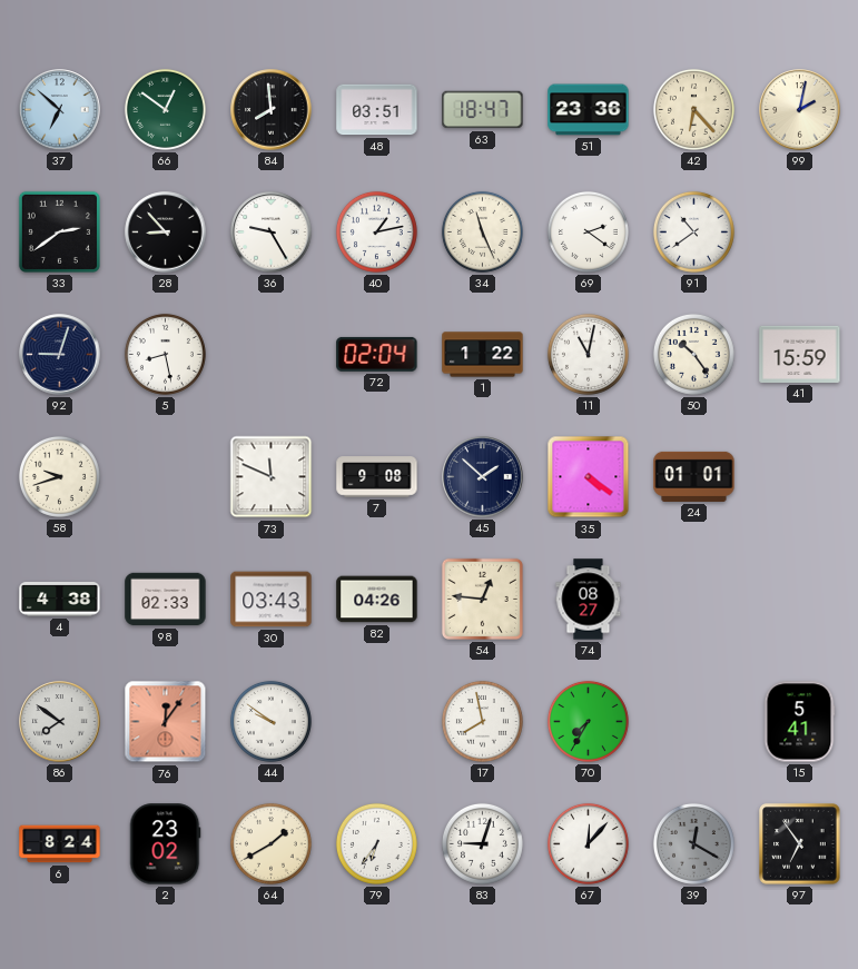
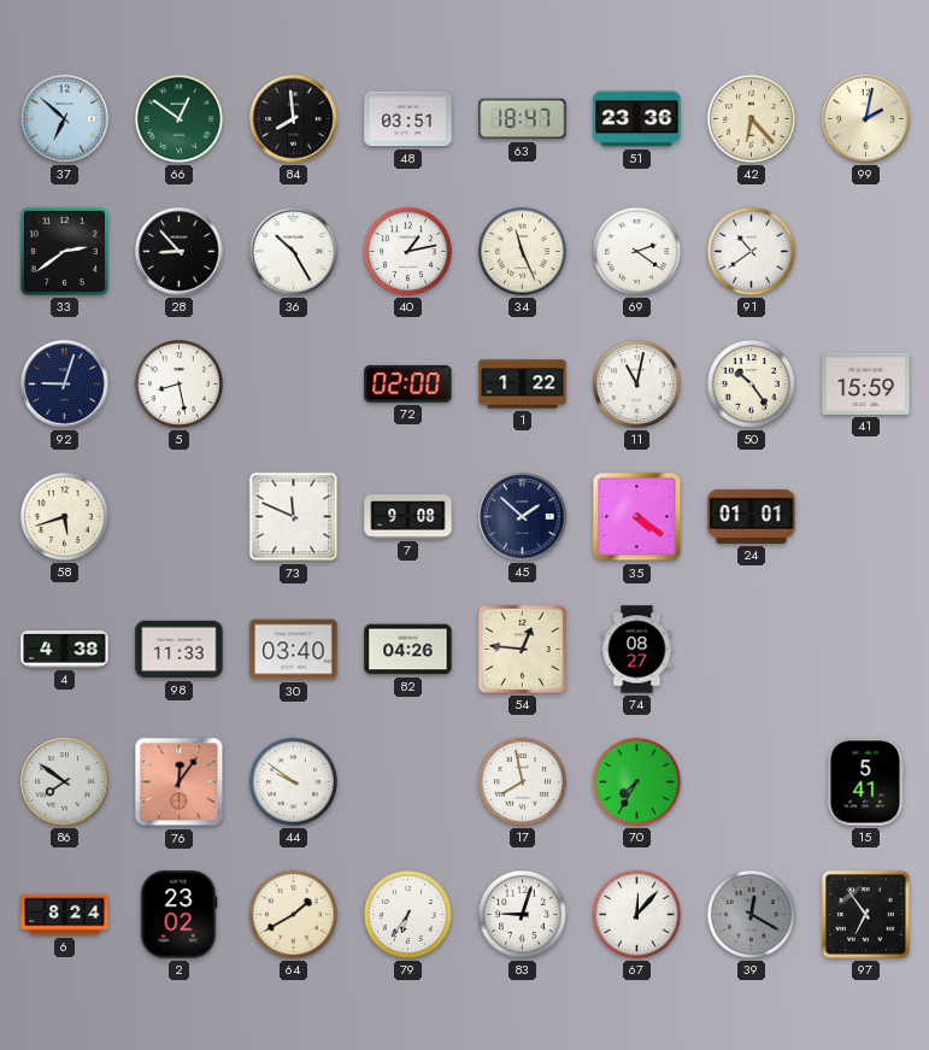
36: 9:25 -> 10:25 (294, 252)
72: 02:04 -> 02:00 (408, 383)
58: 9:42 -> 5:42 (64, 516)
98: 02:33 -> 11:33 (180, 650)
30: 03:43 -> 03:40 (294, 650)
